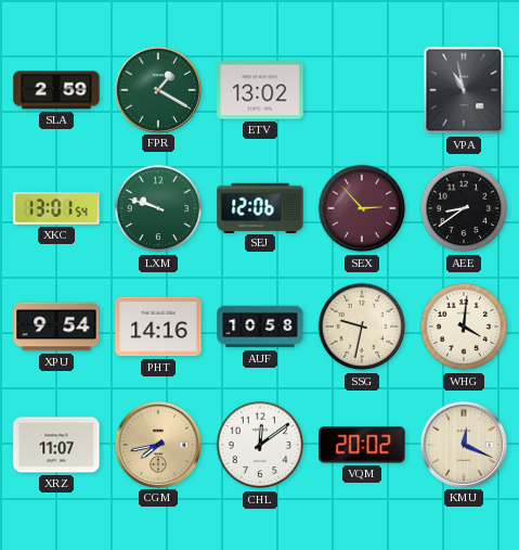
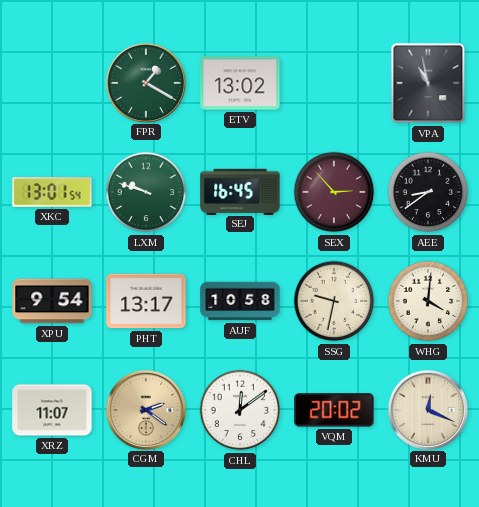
SLA: 2:59 -> none (56, 90)
SEJ: 12:06 -> 16:45 (240, 191)
PHT: 14:16 -> 13:17 (146, 301)
CGM: 7:43 -> 2:21 (145, 409)
